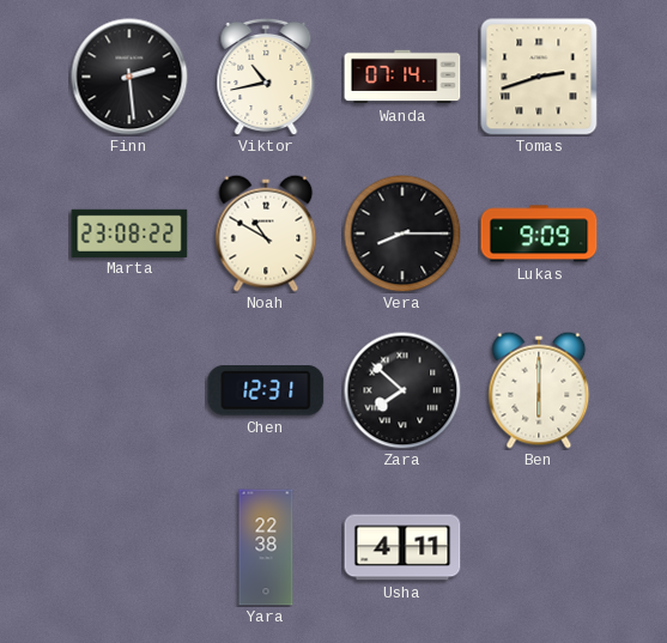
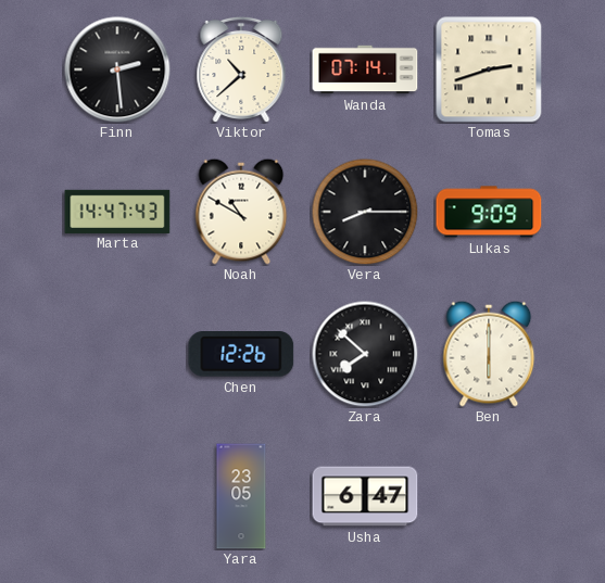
Viktor: 10:43 -> 10:38 (241, 69)
Marta: 23:08 -> 14:47 (117, 211)
Chen: 12:31 -> 12:26 (241, 354)
Yara: 22:38 -> 23:05 (241, 496)
Usha: 4:11 -> 6:47 (365, 496)
